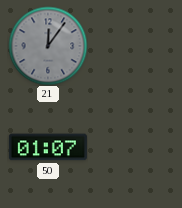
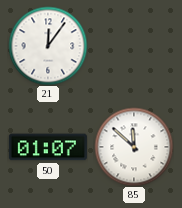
21 dial: grey -> white (48, 46)
85: none -> 11:52 (134, 147)
